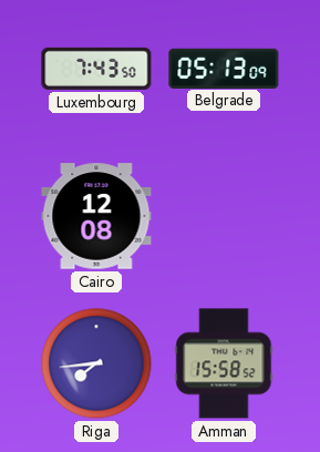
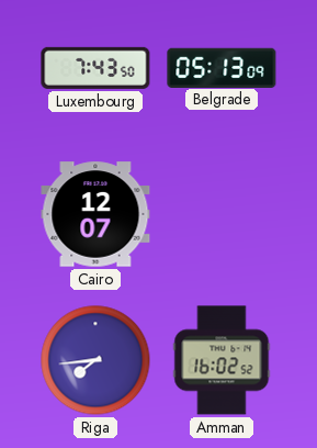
Cairo: 12:08 -> 12:07 (95, 214)
Amman: 15:58 -> 16:02 (222, 360)
